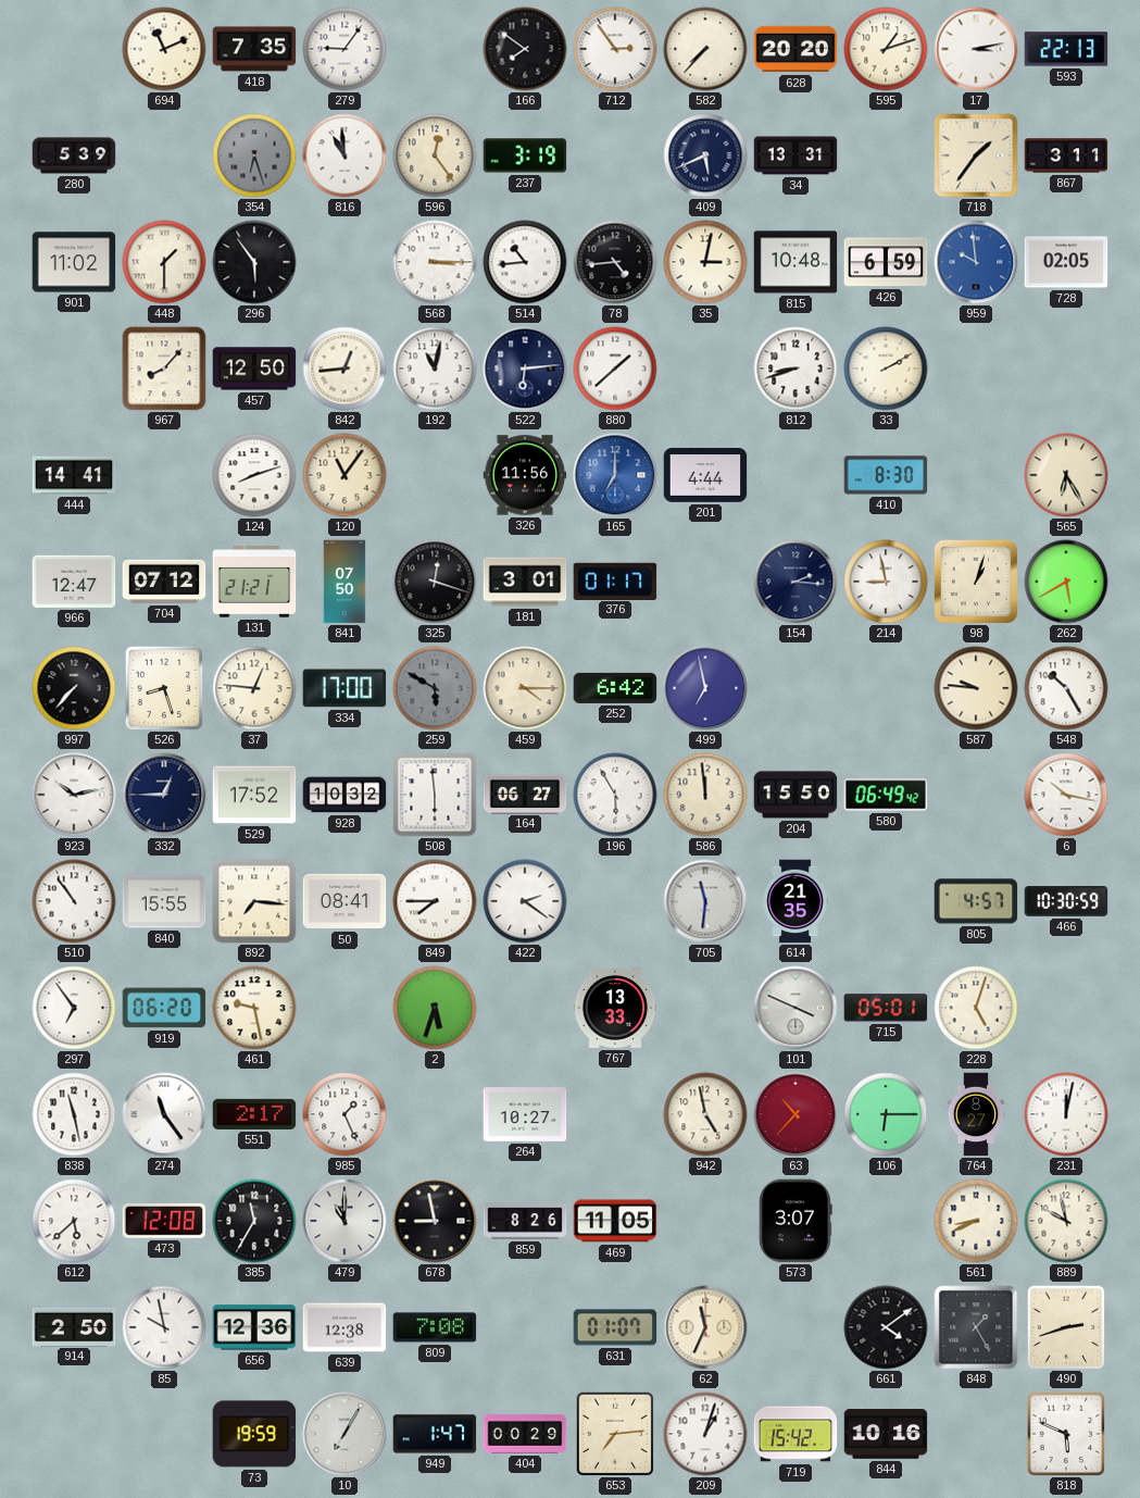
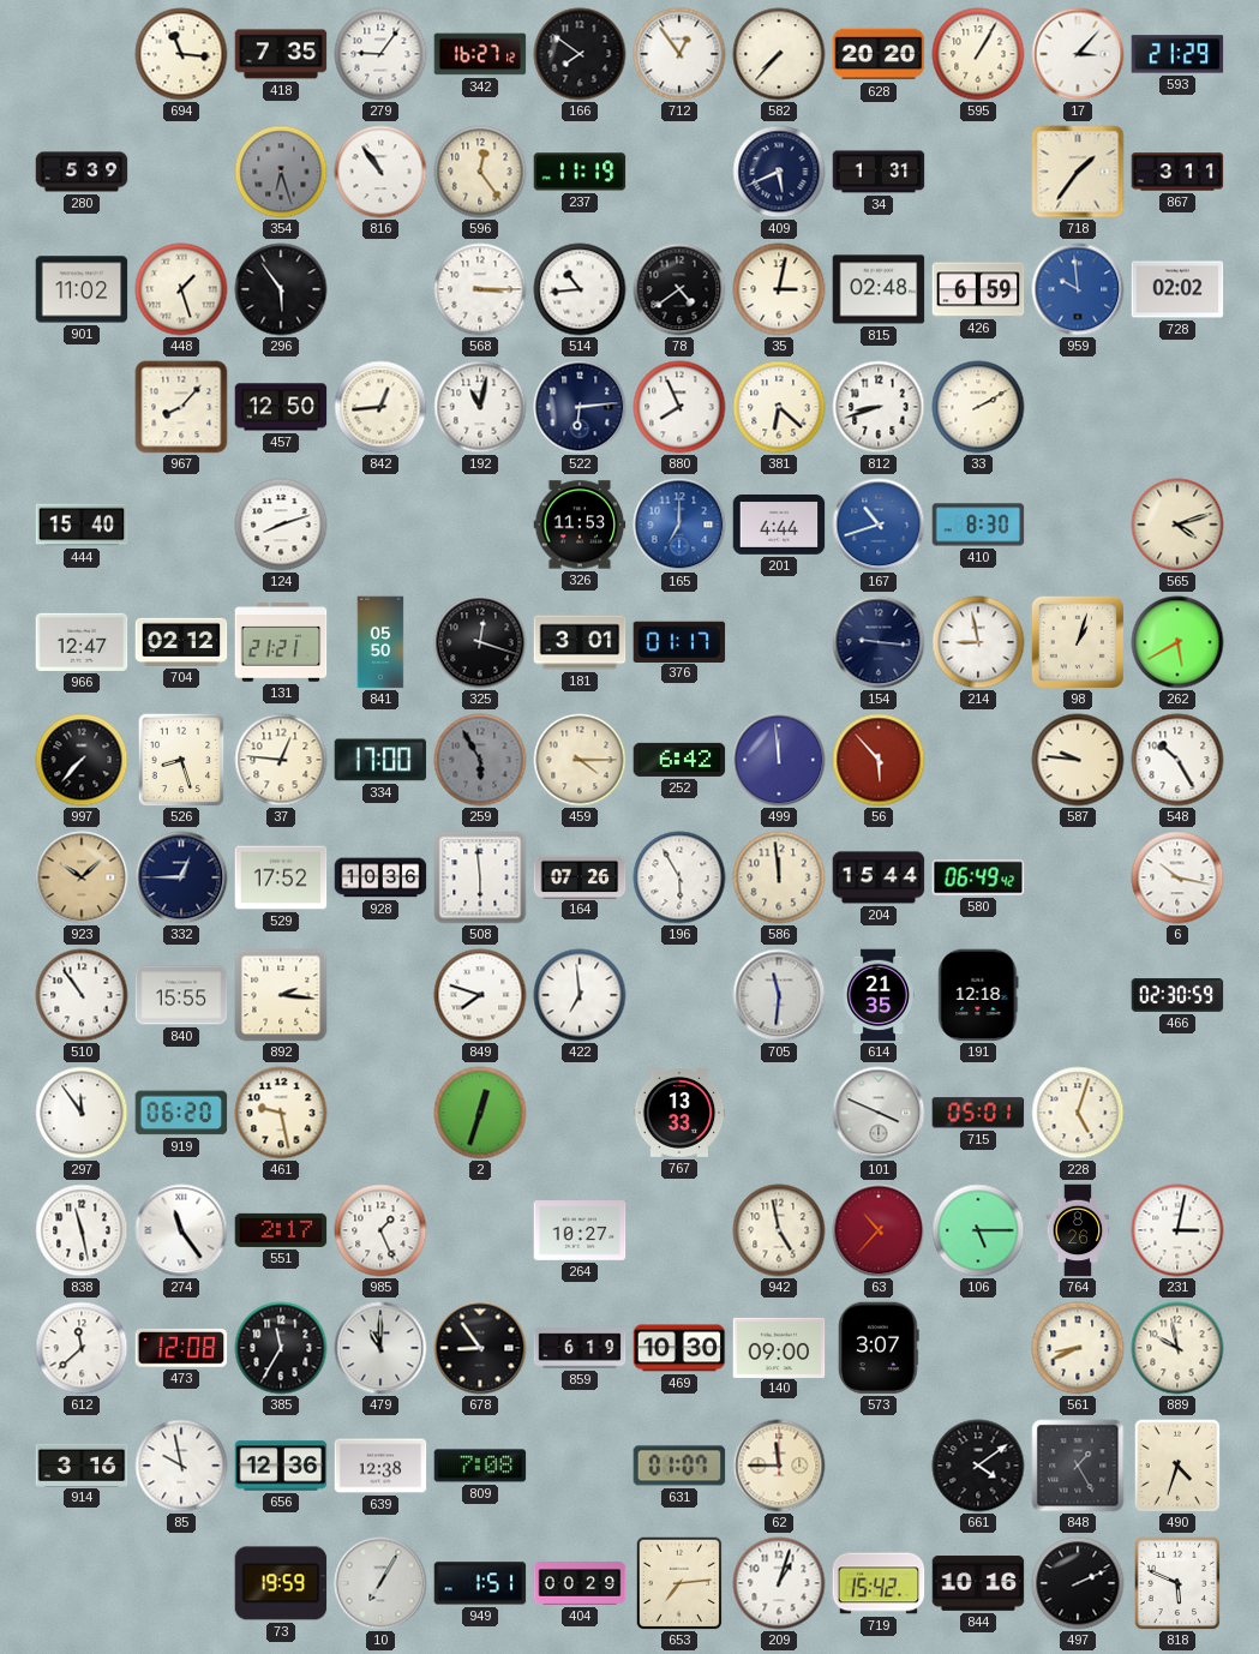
694: 11:11 -> 11:16 (181, 54)
342: none -> 16:27 (480, 54)
712: 2:54 -> 12:54 (679, 54)
595: 1:12 -> 1:05 (978, 54)
17: 3:13 -> 3:07 (1078, 54)
593: 22:13 -> 21:29 (1177, 54)
816: 10:59 -> 10:54 (380, 172)
237: 3:19 -> 11:19 (580, 172)
34: 13:31 -> 1:31 (879, 172)
448: 1:30 -> 1:27 (181, 289)
78: 4:44 -> 4:39 (679, 289)
815: 10:48 -> 02:48 (879, 289)
728: 02:05 -> 02:02 (1177, 289)
880: 1:38 -> 7:56 (679, 407)
381: none -> 6:22 (779, 407)
444: 14:41 -> 15:40 (82, 525)
120: 11:06 -> none (344, 475)
326: 11:56 -> 11:53 (580, 525)
167: none -> 10:42 (879, 525)
565: 6:25 -> 4:12 (1177, 525)
704: 07:12 -> 02:12 (181, 642)
841: 07:50 -> 05:50 (380, 642)
154: 2:16 -> 9:16 (879, 642)
259: 5:50 -> 5:55 (480, 760)
499: 6:58 -> 11:59 (779, 760)
56: none -> 5:53 (879, 760)
923: 10:13 -> 10:08 (82, 877)
923 dial: white -> champagne (82, 877)
928: 10:32 -> 10:36 (380, 877)
164: 06:27 -> 07:26 (580, 876)
204: 15:50 -> 15:44 (879, 877)
892: 7:16 -> 2:16 (281, 995)
50: 08:41 -> none (344, 901)
849: 7:45 -> 7:48 (480, 995)
422: 2:21 -> 6:59 (580, 995)
191: none -> 12:18 (978, 995)
805: 4:57 -> none (976, 901)
466: 10:30 -> 02:30 (1177, 996)
297: 6:54 -> 11:54 (82, 1113)
2: 5:33 -> 12:33 (480, 1113)
106: 6:15 -> 5:15 (978, 1230)
764: 8:27 -> 8:26 (1078, 1230)
231: 12:02 -> 3:02 (1177, 1230)
612: 5:38 -> 11:38 (82, 1348)
678: 8:58 -> 8:54 (480, 1348)
859: 8:26 -> 6:19 (580, 1348)
469: 11:05 -> 10:30 (679, 1348)
140: none -> 09:00 (779, 1347)
914: 2:50 -> 3:16 (82, 1464)
62: 11:34 -> 11:45 (779, 1466)
490: 2:42 -> 4:33 (1177, 1466)
949: 1:47 -> 1:51 (480, 1583)
497: none -> 2:11 (1078, 1583)
